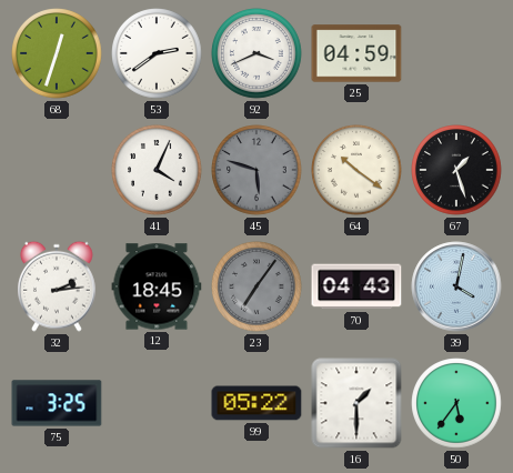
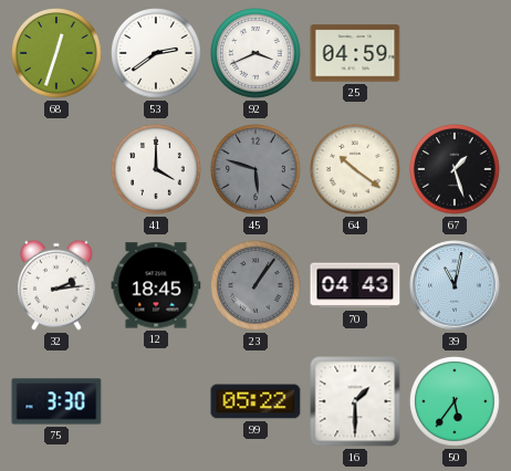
41: 4:04 -> 4:00 (156, 169)
23: 7:06 -> 1:06 (255, 285)
39: 4:02 -> 11:02 (455, 285)
75: 3:25 -> 3:30 (56, 401)
